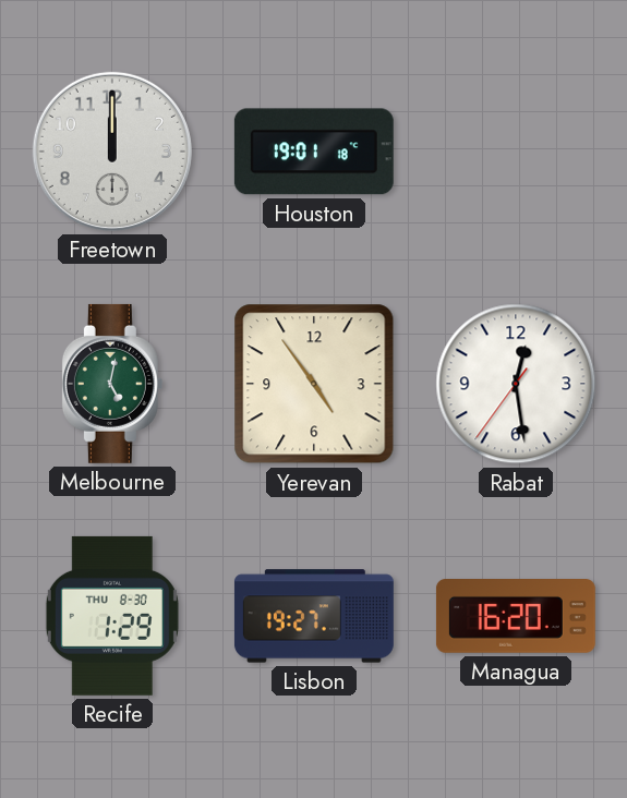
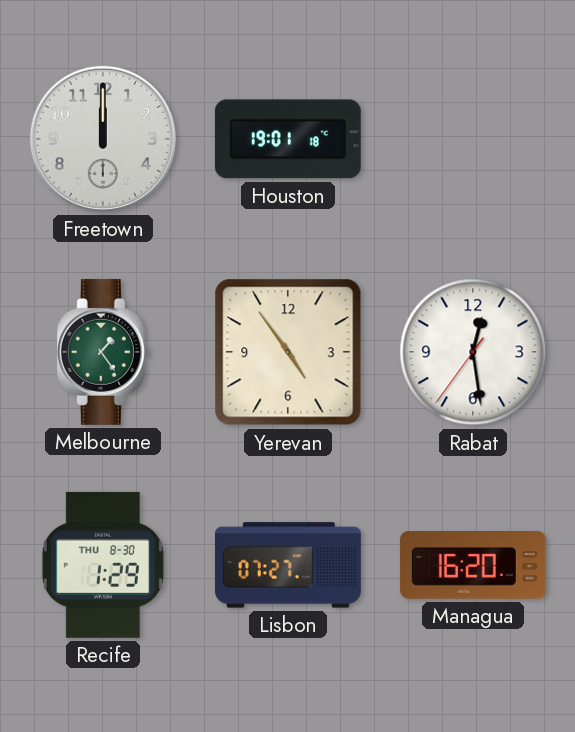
Melbourne: 5:02 -> 1:24 (103, 352)
Lisbon: 19:27 -> 07:27 (288, 565)
